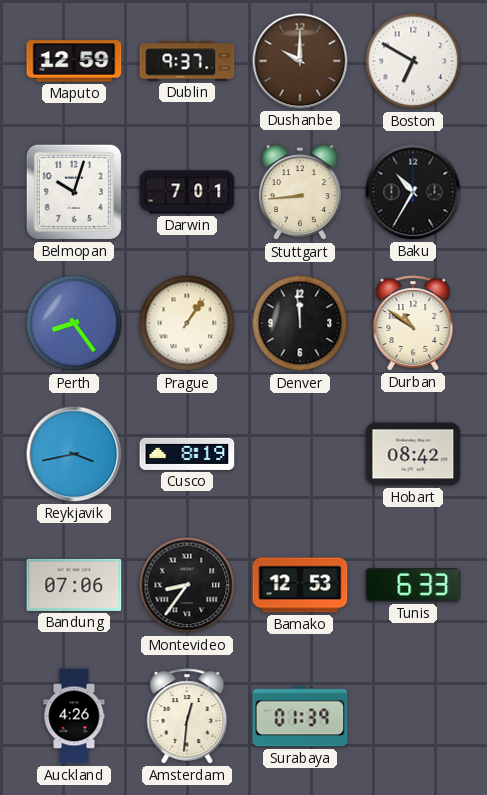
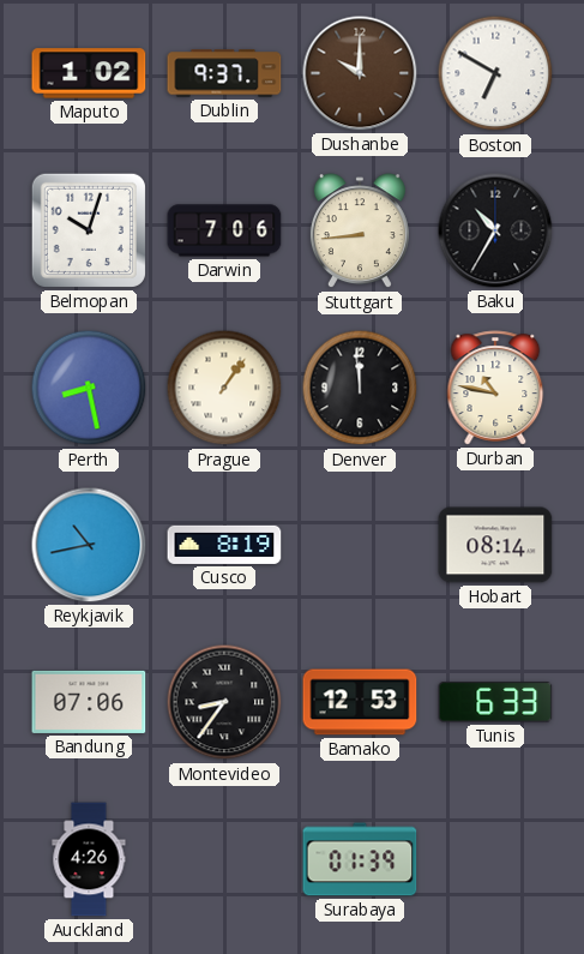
Maputo: 12:59 -> 1:02 (89, 73)
Darwin: 7:01 -> 7:06 (224, 230)
Perth: 8:24 -> 8:28 (89, 388)
Durban: 10:51 -> 10:47 (495, 388)
Reykjavik: 3:43 -> 10:43 (89, 545)
Hobart: 08:42 -> 08:14 (495, 545)
Amsterdam: 12:31 -> none (187, 716)
